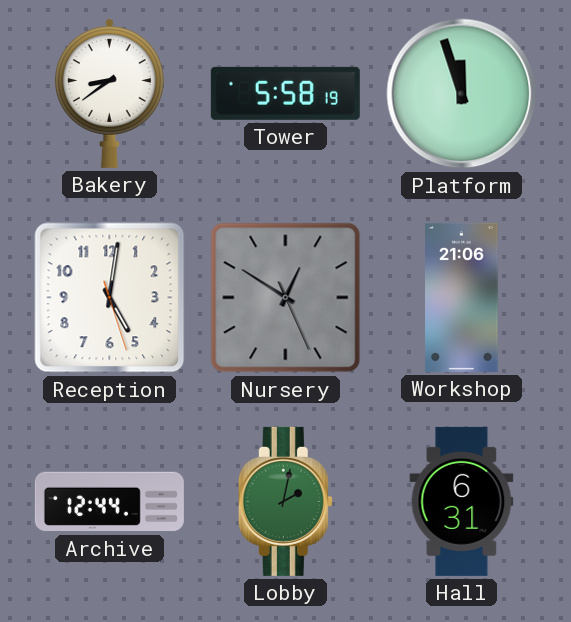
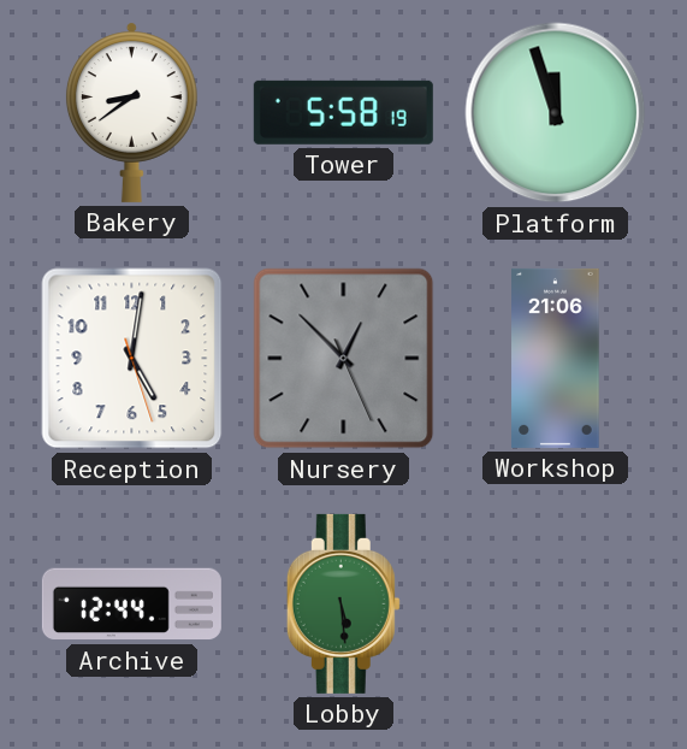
Nursery: 12:50 -> 12:52 (344, 359)
Lobby: 2:02 -> 5:29 (343, 603)
Hall: 6:31 -> none (462, 501)
